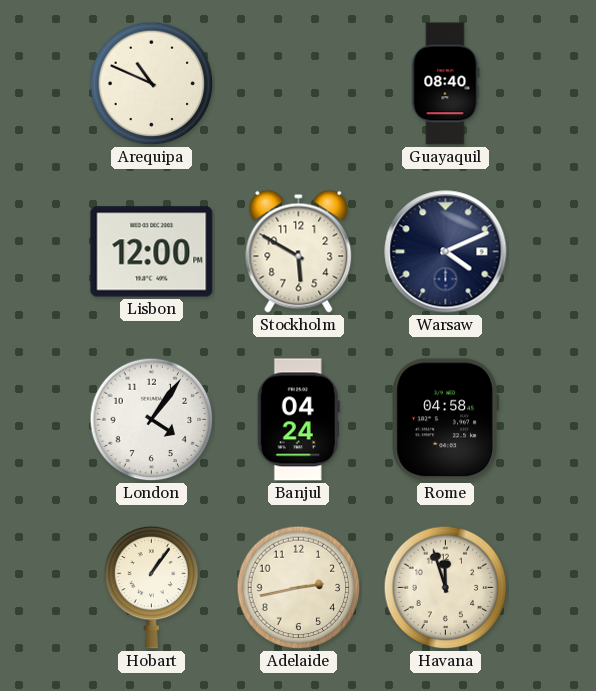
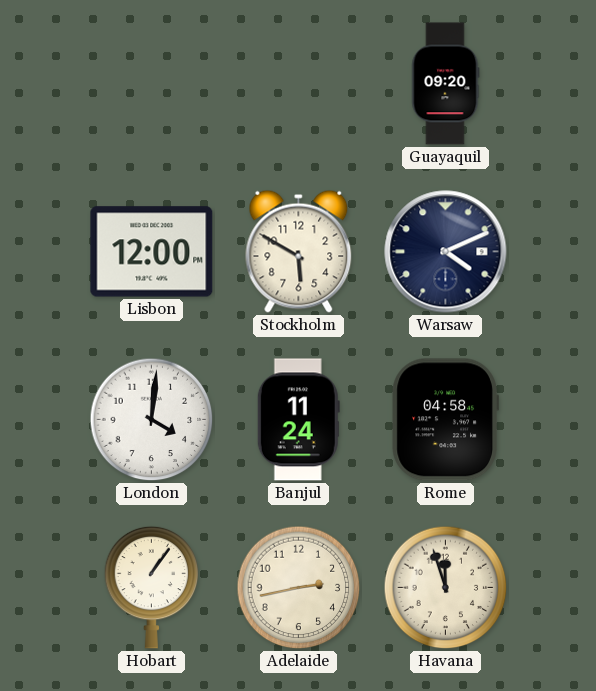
Arequipa: 10:49 -> none (152, 84)
Guayaquil: 08:40 -> 09:20 (445, 84)
London: 4:06 -> 4:01 (152, 420)
Banjul: 04:24 -> 11:24 (298, 420)
